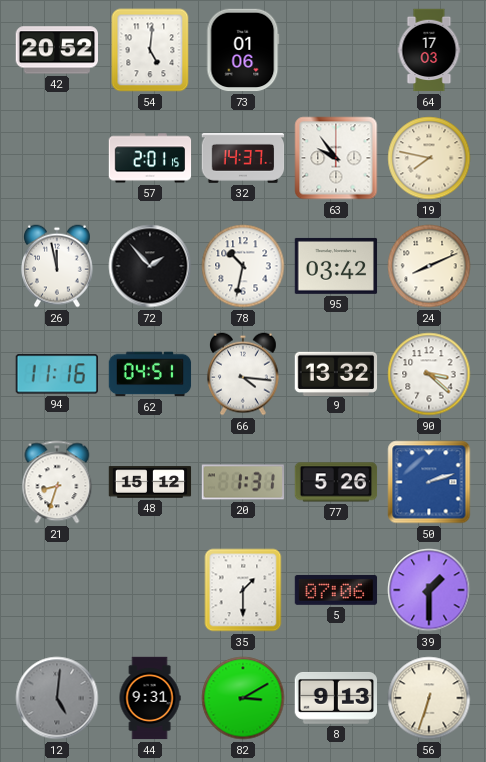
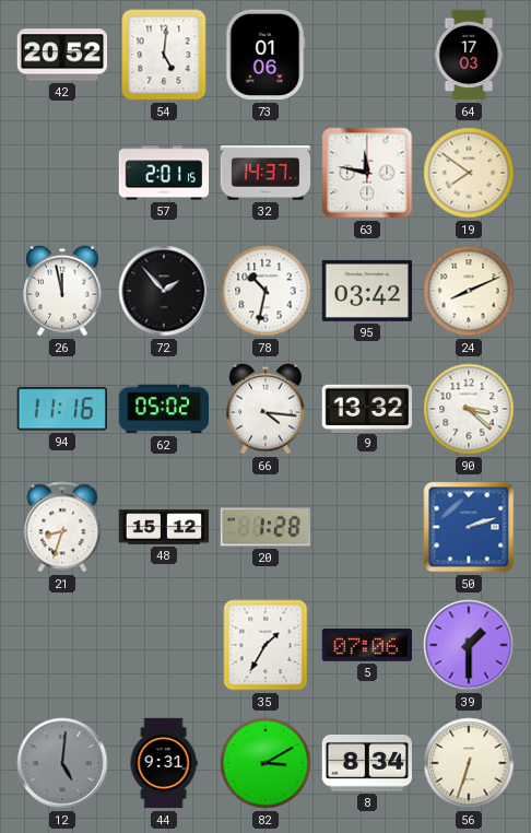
63: 9:54 -> 11:47 (367, 173)
19: 7:47 -> 7:51 (469, 173)
62: 04:51 -> 05:02 (164, 409)
20: 1:31 -> 1:28 (265, 527)
77: 5:26 -> none (336, 482)
35: 1:30 -> 1:35 (265, 645)
8: 9:13 -> 8:34 (366, 763)
